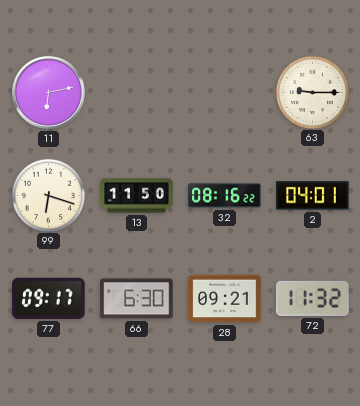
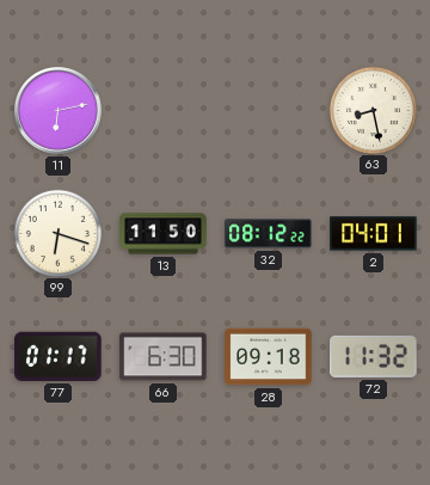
63: 9:15 -> 8:28 (373, 110)
32: 08:16 -> 08:12 (269, 234)
77: 09:17 -> 01:17 (59, 356)
28: 09:21 -> 09:18 (269, 357)
